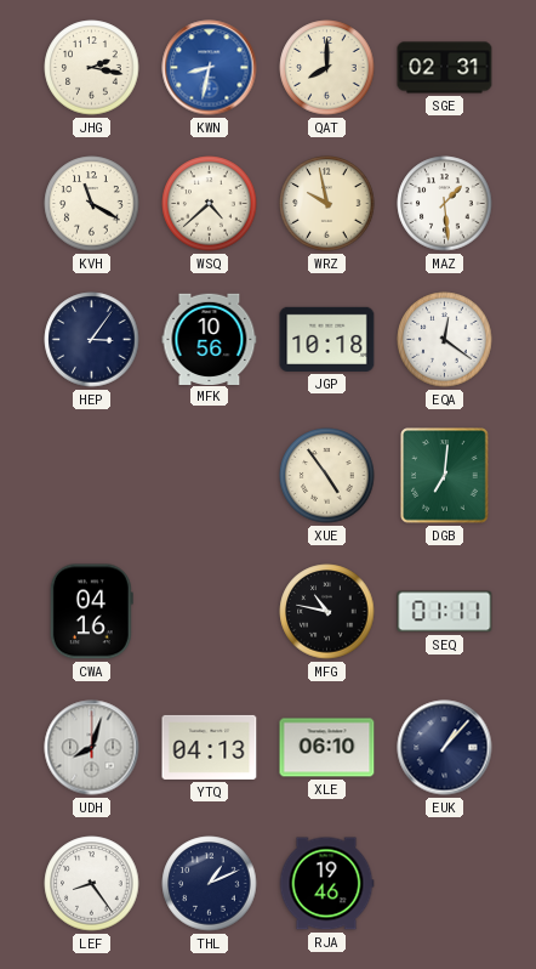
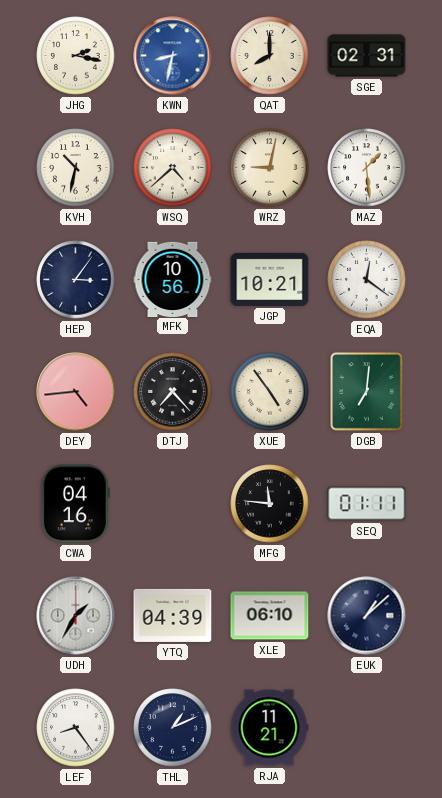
KVH: 11:20 -> 10:32 (76, 168)
WRZ: 9:58 -> 9:02 (270, 168)
JGP: 10:18 -> 10:21 (270, 279)
DEY: none -> 4:44 (76, 392)
DTJ: none -> 7:23 (173, 392)
MFG: 10:47 -> 11:46 (270, 504)
UDH: 8:03 -> 1:35 (76, 616)
YTQ: 04:13 -> 04:39 (173, 615)
EUK: 1:07 -> 1:08 (367, 616)
RJA: 19:46 -> 11:21 (269, 728)
